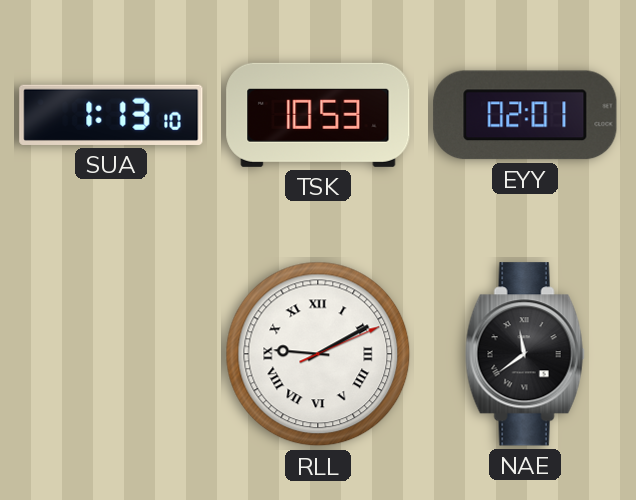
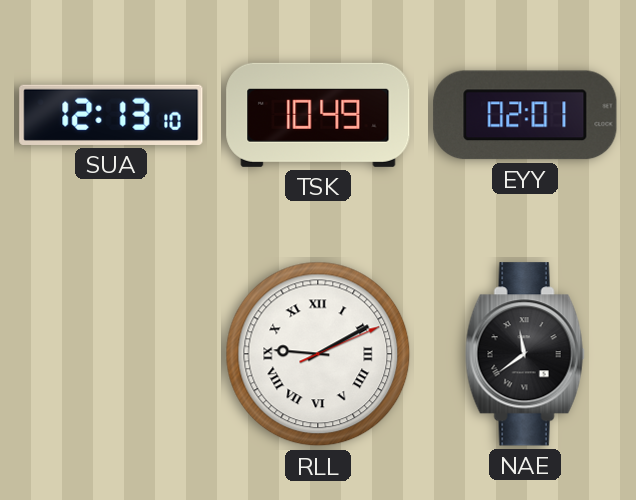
SUA: 1:13 -> 12:13 (111, 115)
TSK: 10:53 -> 10:49 (318, 115)
